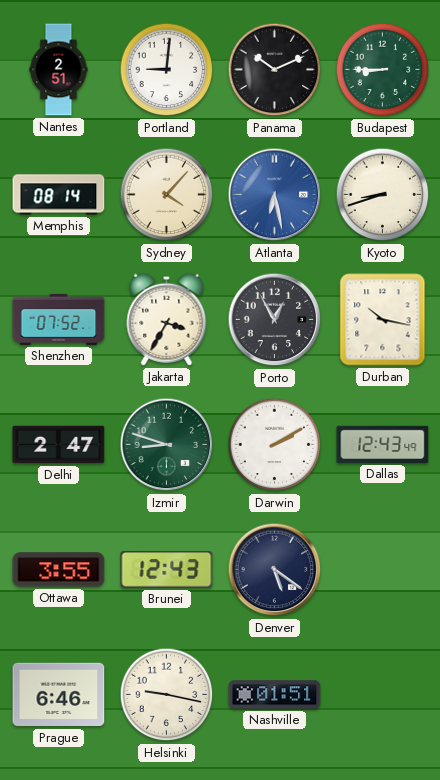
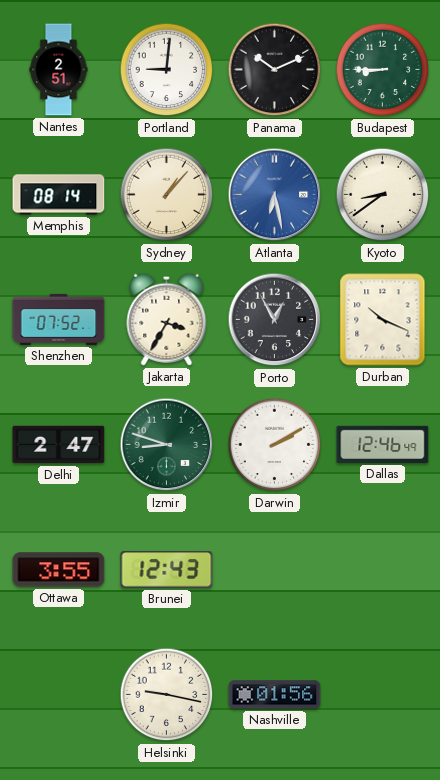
Sydney: 4:07 -> 1:07 (167, 195)
Kyoto: 8:42 -> 8:39 (383, 195)
Durban: 10:17 -> 10:19 (383, 320)
Dallas: 12:43 -> 12:46 (383, 444)
Denver: 5:21 -> none (275, 570)
Prague: 6:46 -> none (59, 695)
Nashville: 01:51 -> 01:56 (275, 695)
